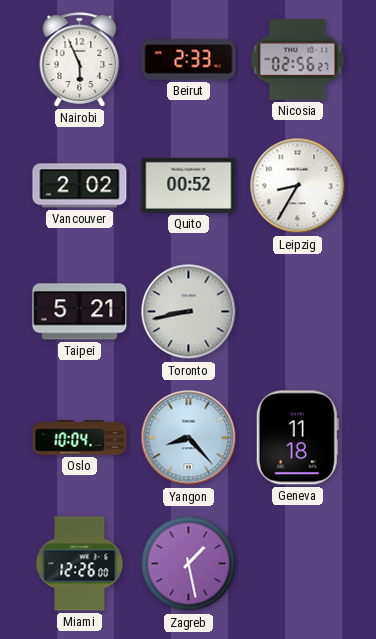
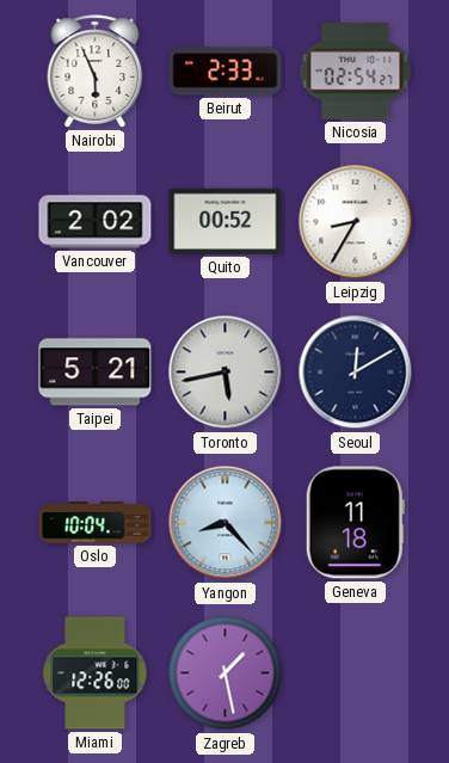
Nicosia: 02:56 -> 02:54 (356, 72)
Toronto: 8:43 -> 5:43 (226, 373)
Seoul: none -> 12:10 (356, 373)
